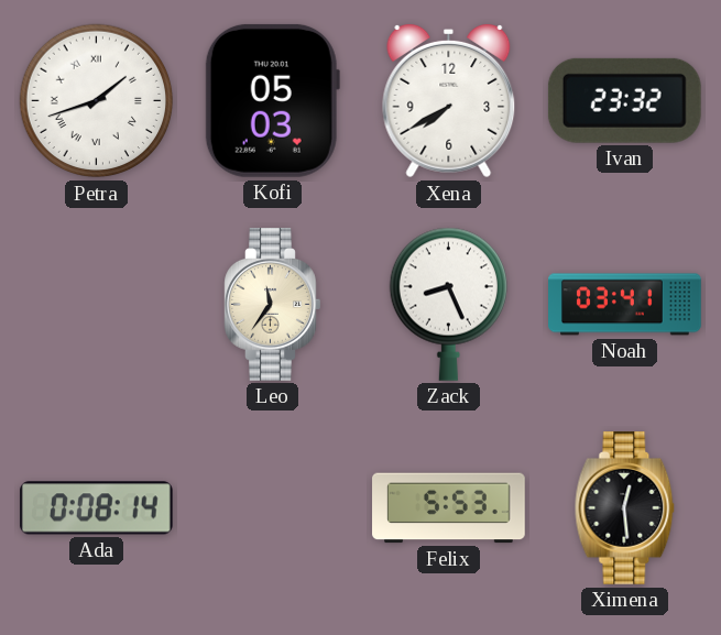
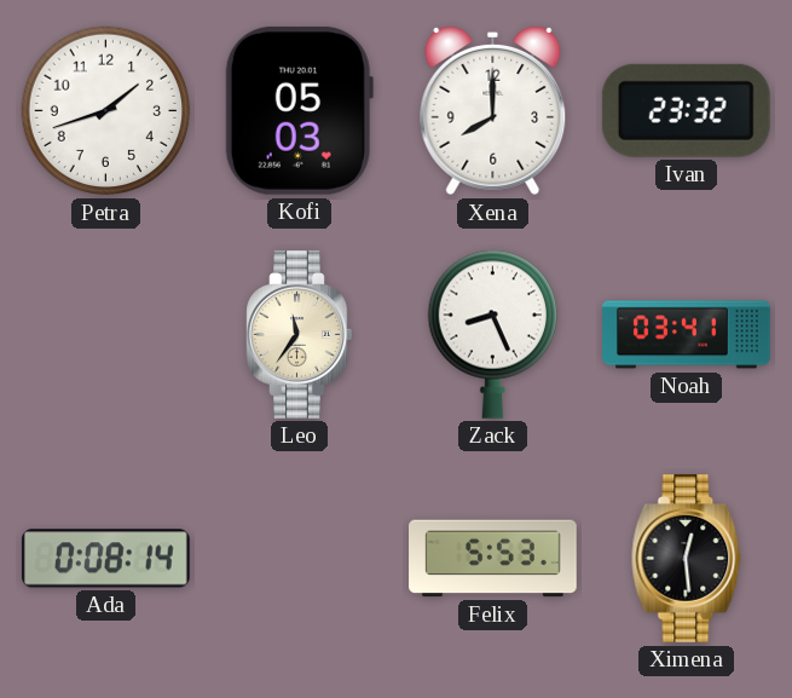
Petra numerals: Roman -> Arabic (106, 111)
Xena: 7:40 -> 8:00 (493, 111)
